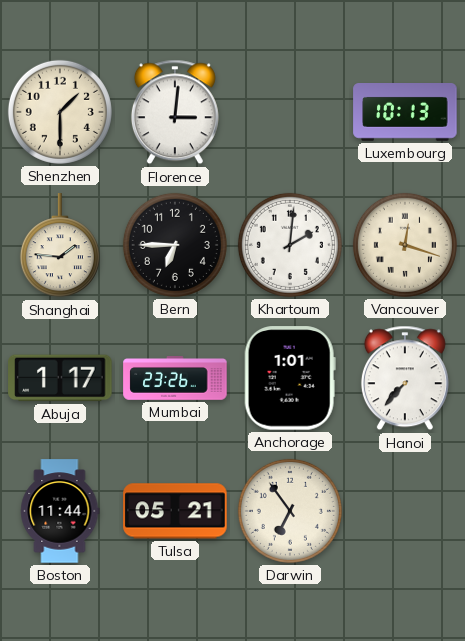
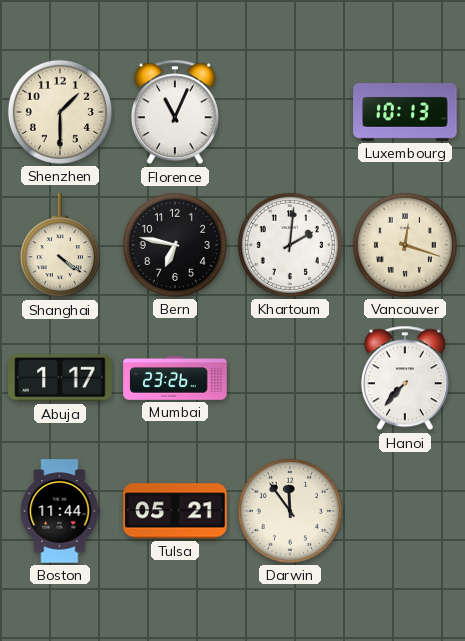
Florence: 3:01 -> 11:04 (175, 112)
Shanghai: 1:46 -> 4:21 (60, 246)
Bern: 6:45 -> 6:47 (175, 245)
Anchorage: 1:01 -> none (290, 378)
Darwin: 6:54 -> 11:54 (290, 511)
